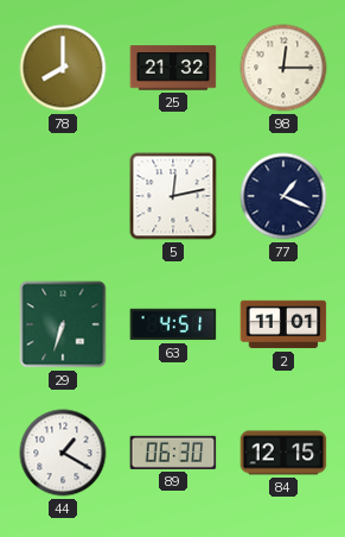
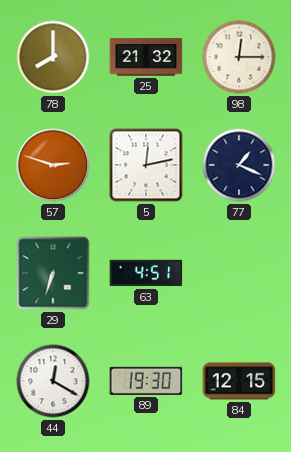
57: none -> 2:48 (53, 165)
2: 11:01 -> none (283, 324)
44: 1:20 -> 12:20 (53, 381)
89: 06:30 -> 19:30 (146, 381)
